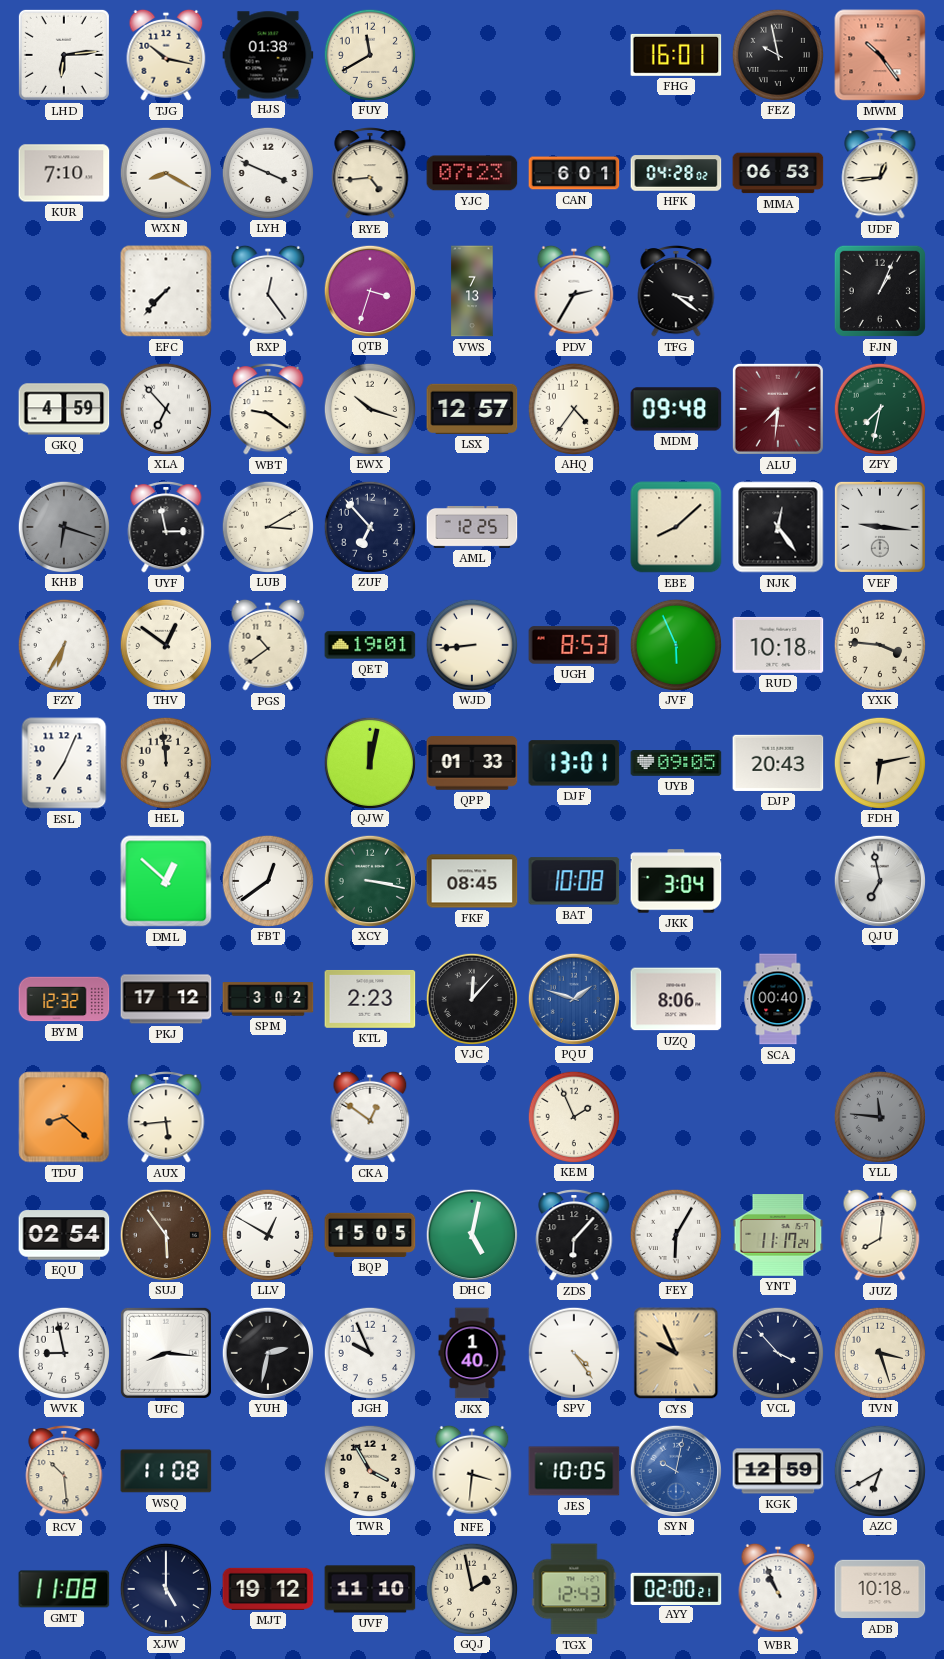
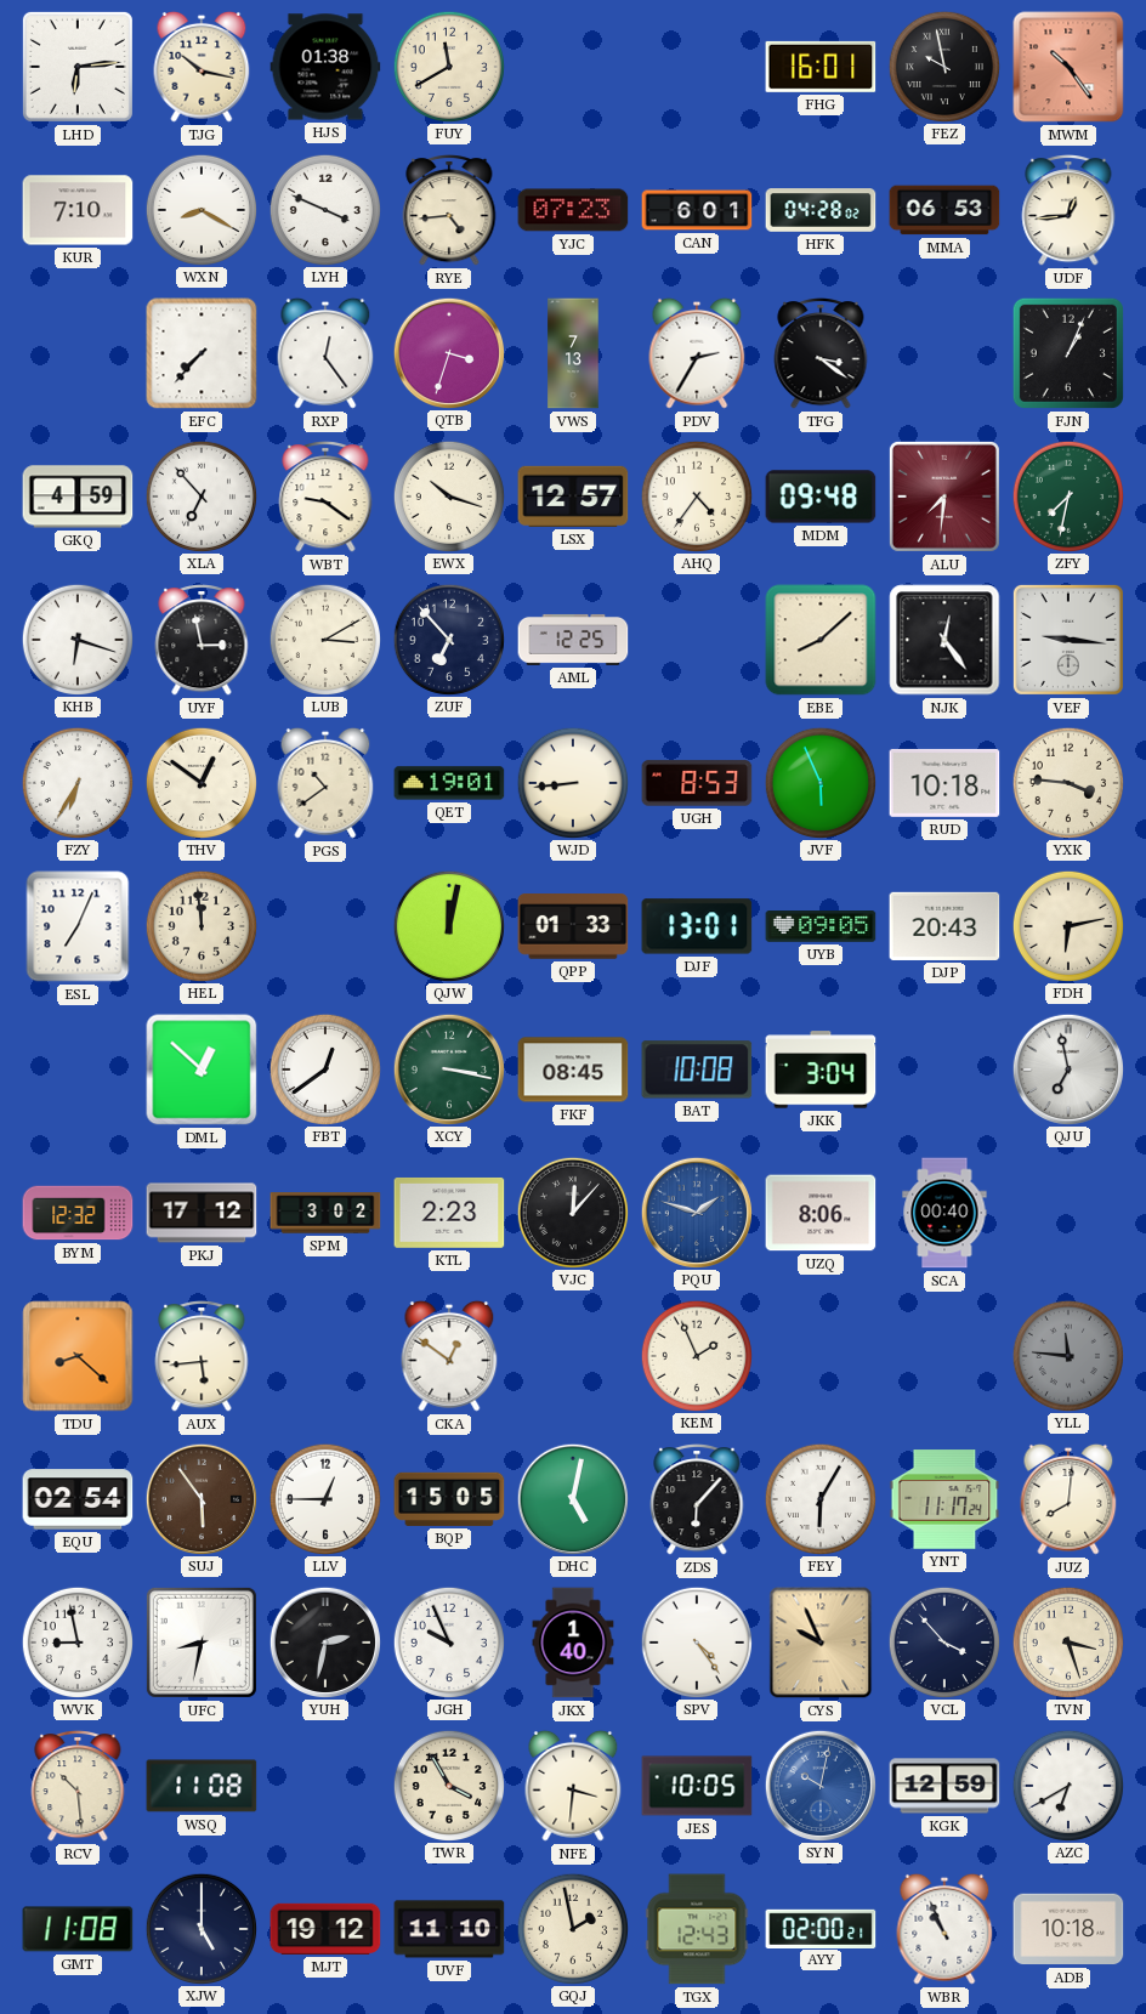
KHB dial: grey -> white (76, 639)
LLV: 12:50 -> 12:45 (324, 1498)
UFC: 8:16 -> 8:32 (202, 1643)
